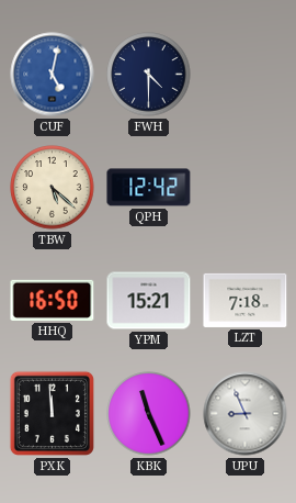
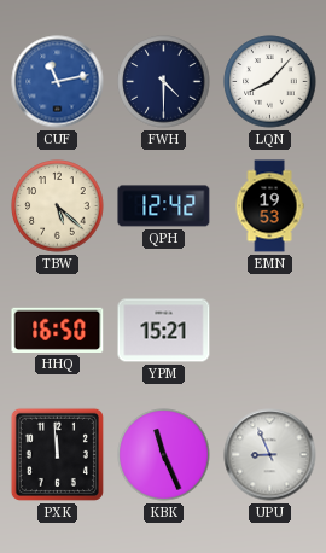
CUF: 5:02 -> 11:13 (58, 82)
LQN: none -> 8:07 (270, 82)
EMN: none -> 19:53 (269, 206)
LZT: 7:18 -> none (246, 300)
